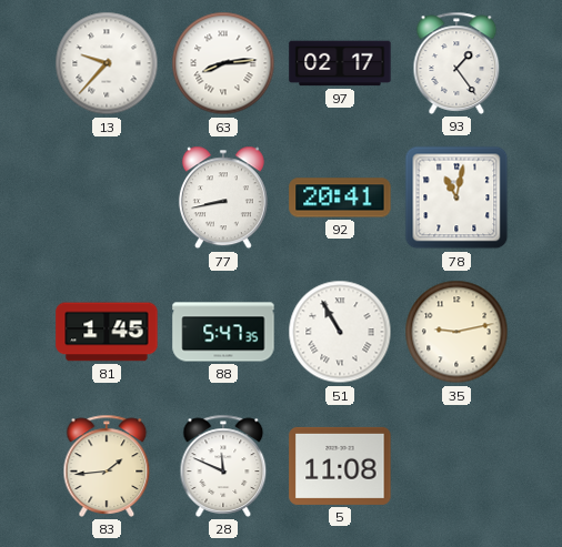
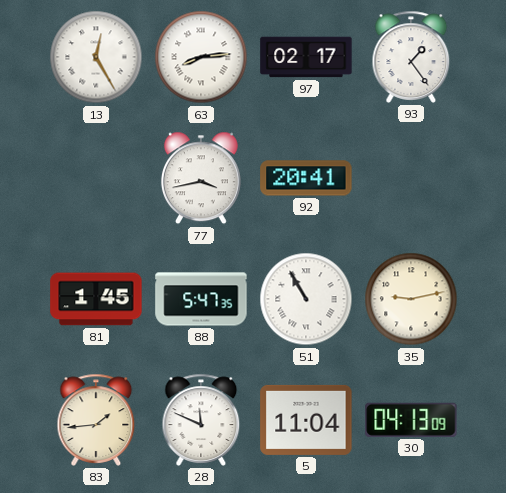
13: 9:37 -> 12:25 (96, 57)
77: 8:43 -> 3:43 (201, 178)
78: 11:02 -> none (456, 197)
5: 11:08 -> 11:04 (306, 420)
30: none -> 04:13 (411, 420)
